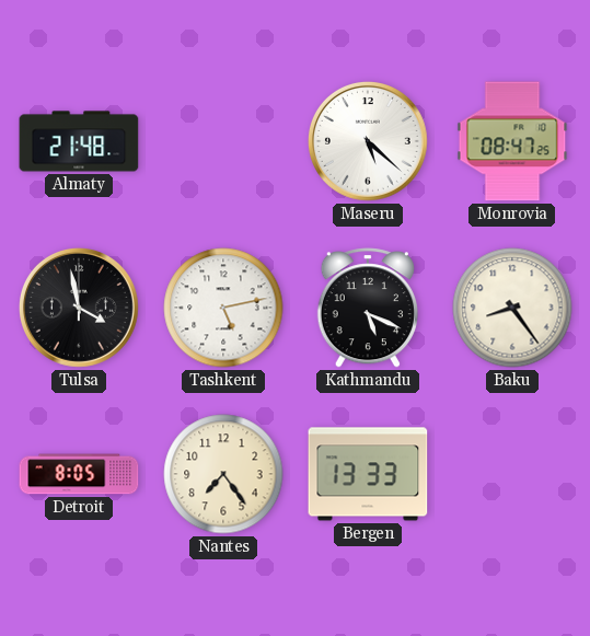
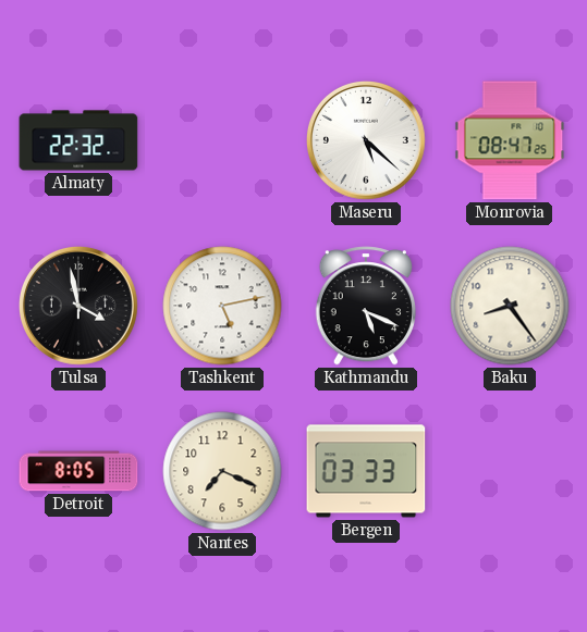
Almaty: 21:48 -> 22:32 (78, 140)
Nantes: 7:24 -> 7:19 (222, 471)
Bergen: 13:33 -> 03:33 (366, 471)
